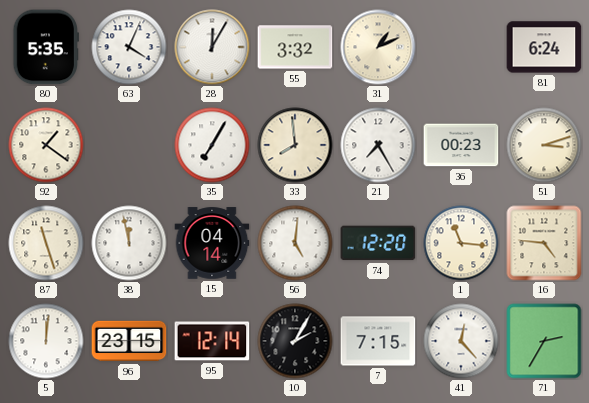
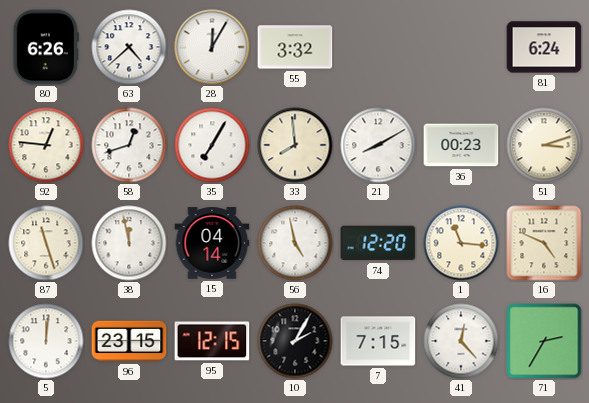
80: 5:35 -> 6:26 (45, 47)
63: 4:04 -> 4:38 (129, 47)
31: 1:11 -> none (378, 47)
92: 1:21 -> 12:46 (46, 145)
58: none -> 12:42 (129, 145)
21: 7:25 -> 8:10 (378, 145)
56: 5:01 -> 4:58 (295, 243)
16: 4:46 -> 4:49 (544, 243)
95: 12:14 -> 12:15 (212, 341)
